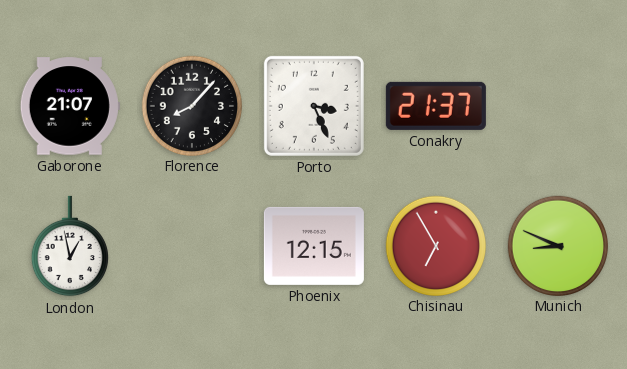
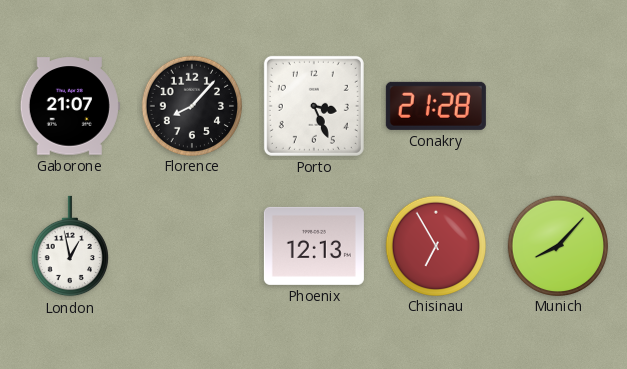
Conakry: 21:37 -> 21:28 (436, 106)
Phoenix: 12:15 -> 12:13 (314, 246)
Munich: 8:49 -> 8:07 (557, 245)
